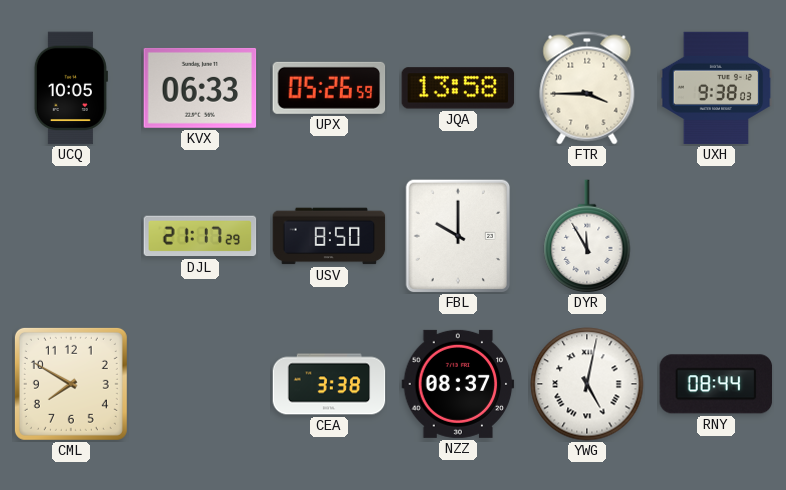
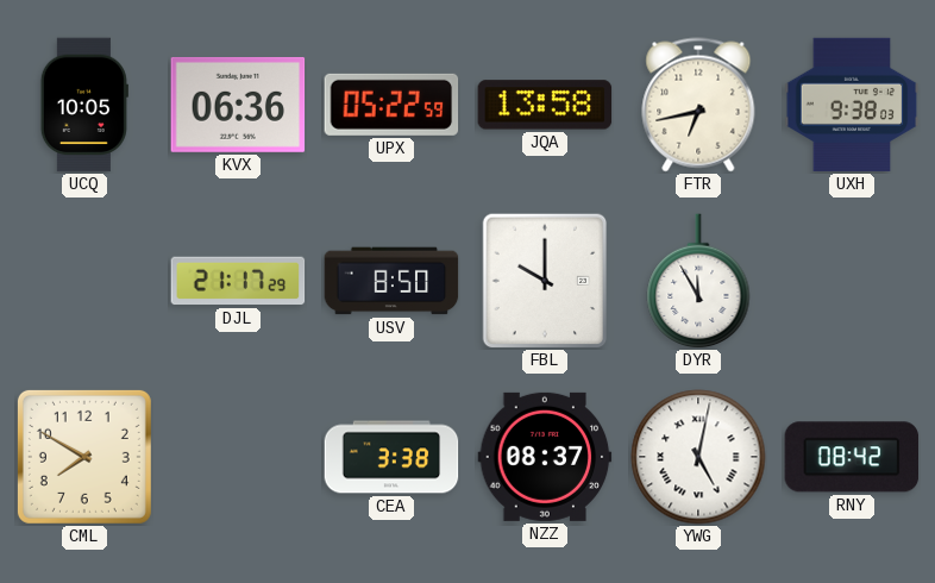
KVX: 06:33 -> 06:36 (238, 105)
UPX: 05:26 -> 05:22 (391, 105)
FTR: 3:45 -> 6:43 (698, 105)
RNY: 08:44 -> 08:42 (852, 457)
